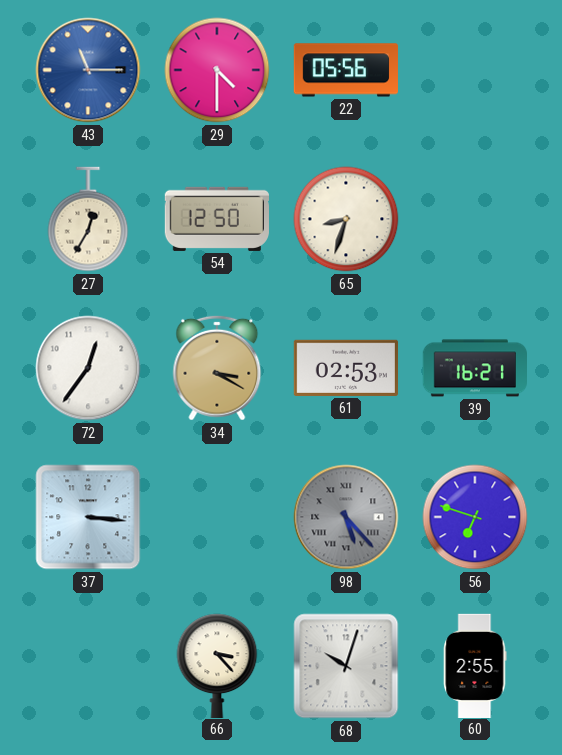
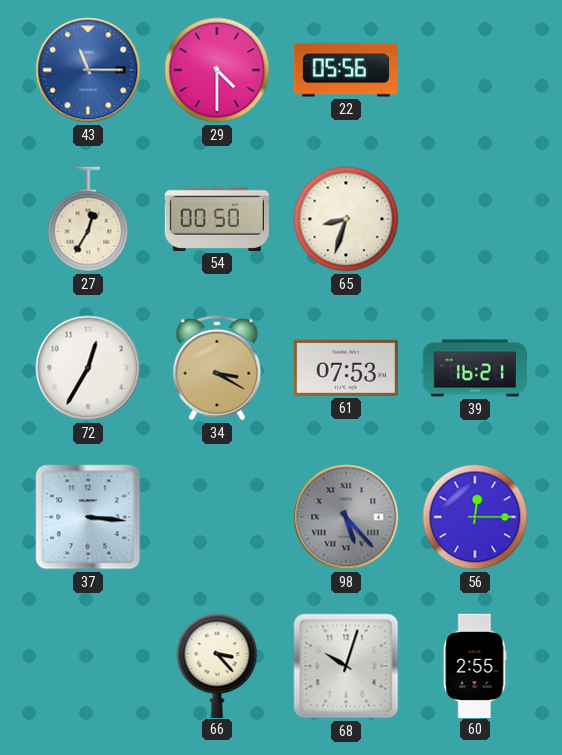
54: 12:50 -> 00:50 (217, 219)
72: 12:36 -> 12:35 (88, 368)
61: 02:53 -> 07:53 (346, 368)
56: 6:48 -> 12:15 (475, 517)
